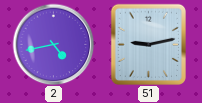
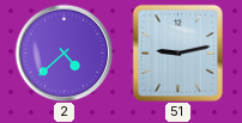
2: 4:43 -> 4:38 (63, 53)
